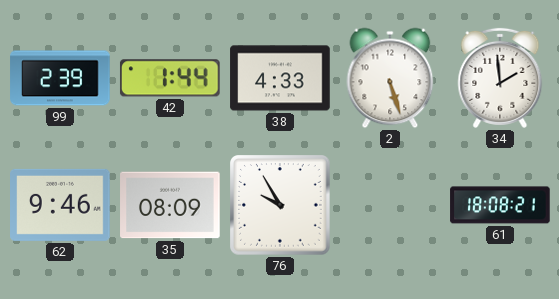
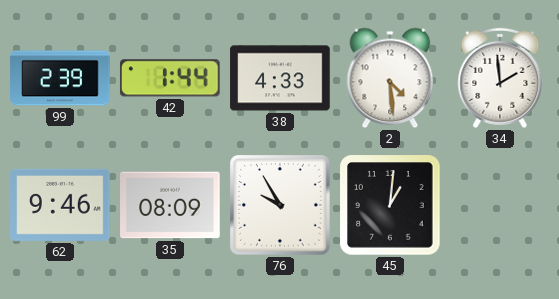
2: 5:27 -> 4:29 (390, 78)
45: none -> 1:01 (390, 205)
61: 18:08 -> none (500, 205)
